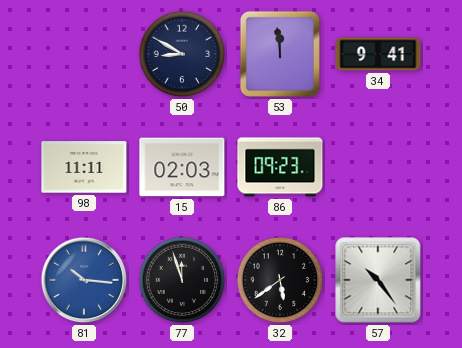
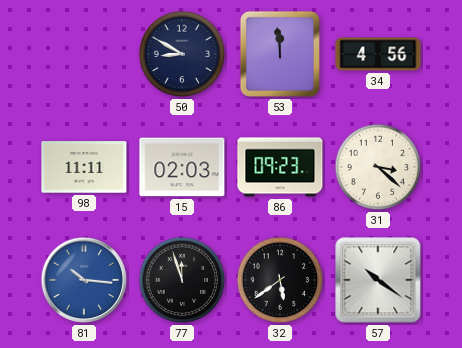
34: 9:41 -> 4:56 (378, 54)
31: none -> 3:22 (378, 167)
57: 10:24 -> 10:21 (378, 280)
